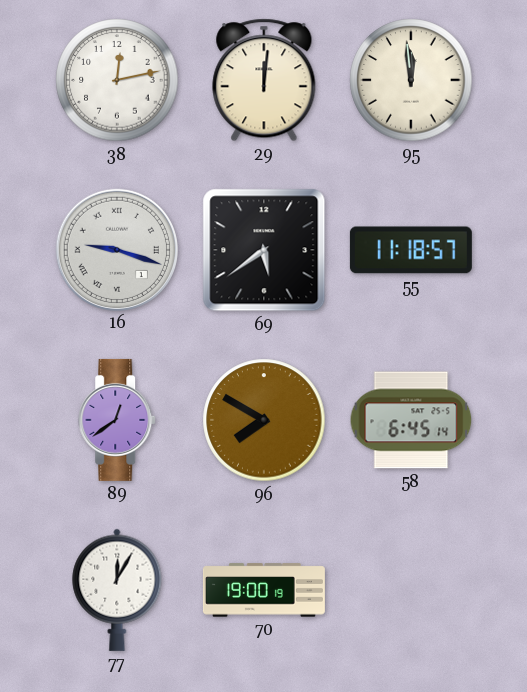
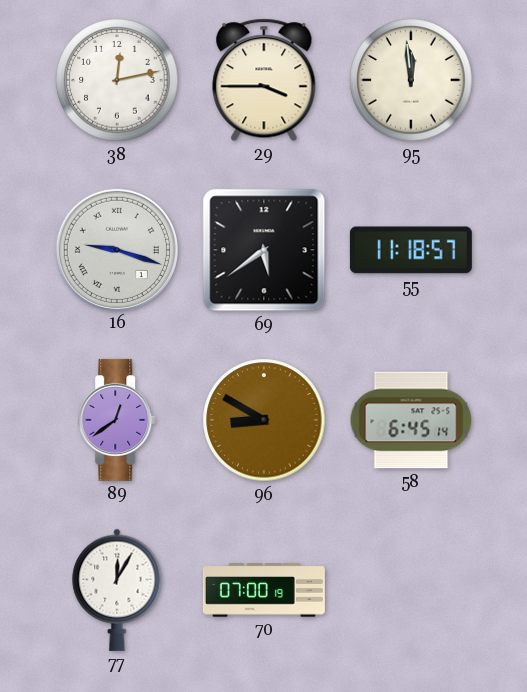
29: 12:01 -> 3:45 (264, 80)
96: 7:50 -> 8:50 (264, 420)
70: 19:00 -> 07:00 (264, 590)
